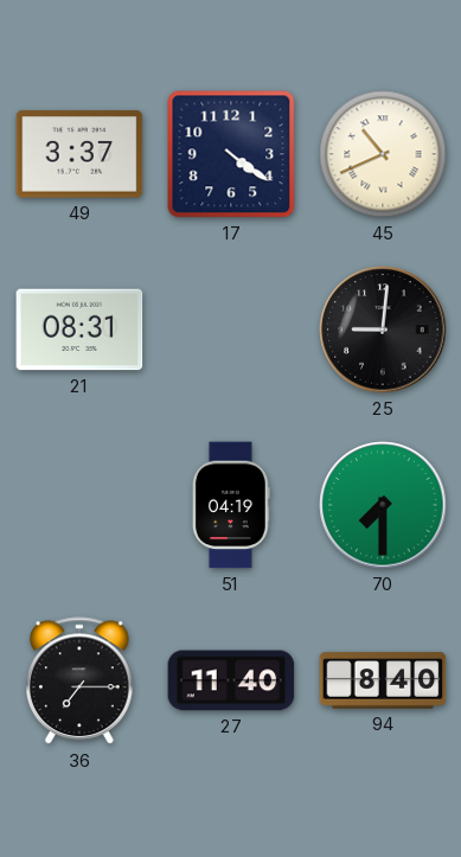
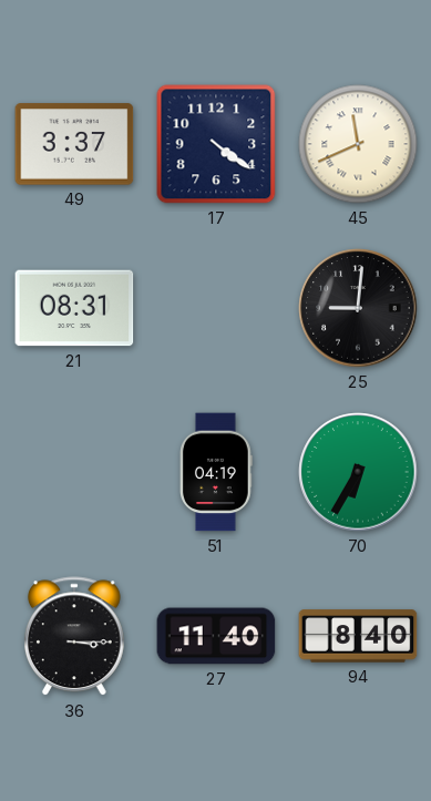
45: 10:41 -> 11:41 (358, 144)
70: 7:30 -> 6:35 (358, 472)
36: 7:15 -> 3:15 (75, 637)
